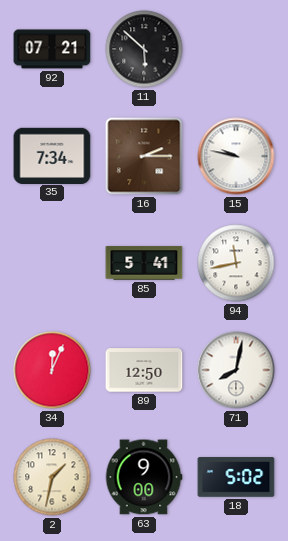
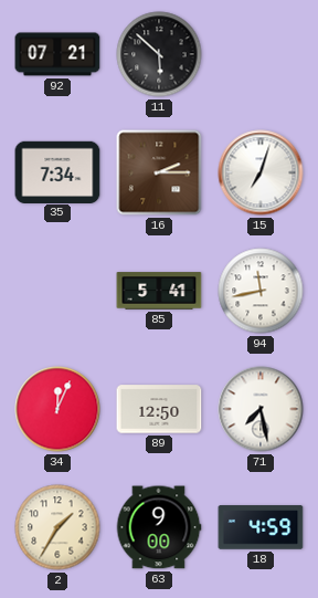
15: 9:47 -> 7:03 (261, 172)
71: 8:02 -> 7:28 (261, 409)
2: 1:32 -> 1:35 (57, 527)
18: 5:02 -> 4:59 (261, 527)
